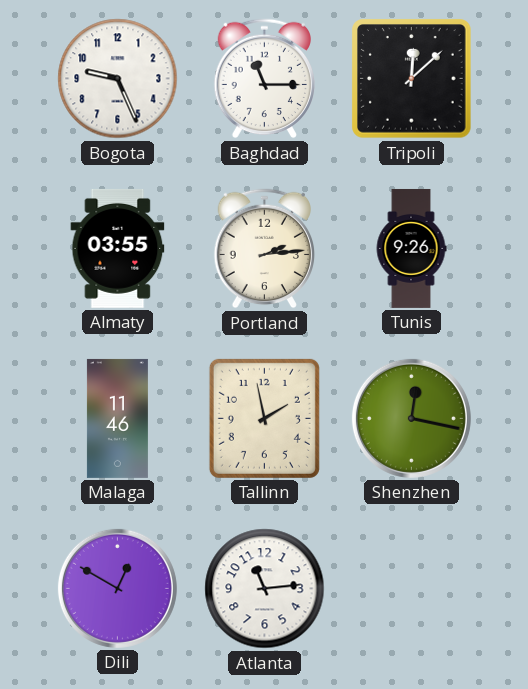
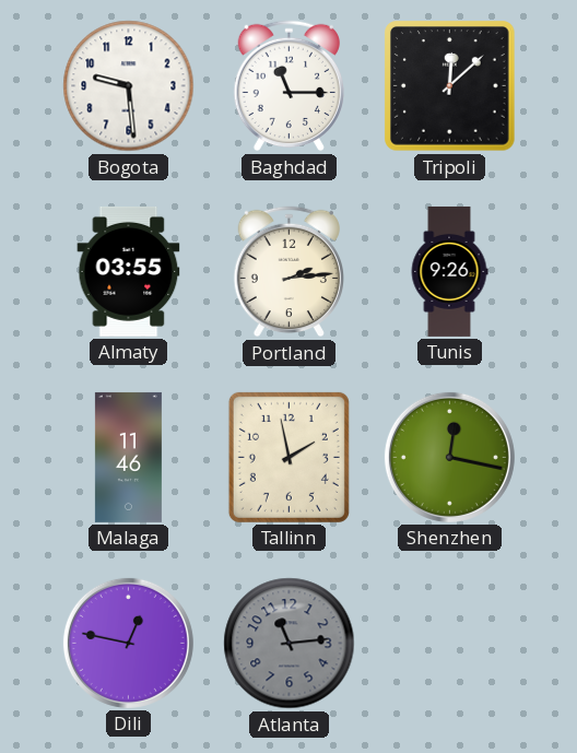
Bogota: 9:26 -> 9:29 (129, 86)
Dili: 12:50 -> 12:47 (128, 643)
Atlanta dial: white -> grey (290, 644)
